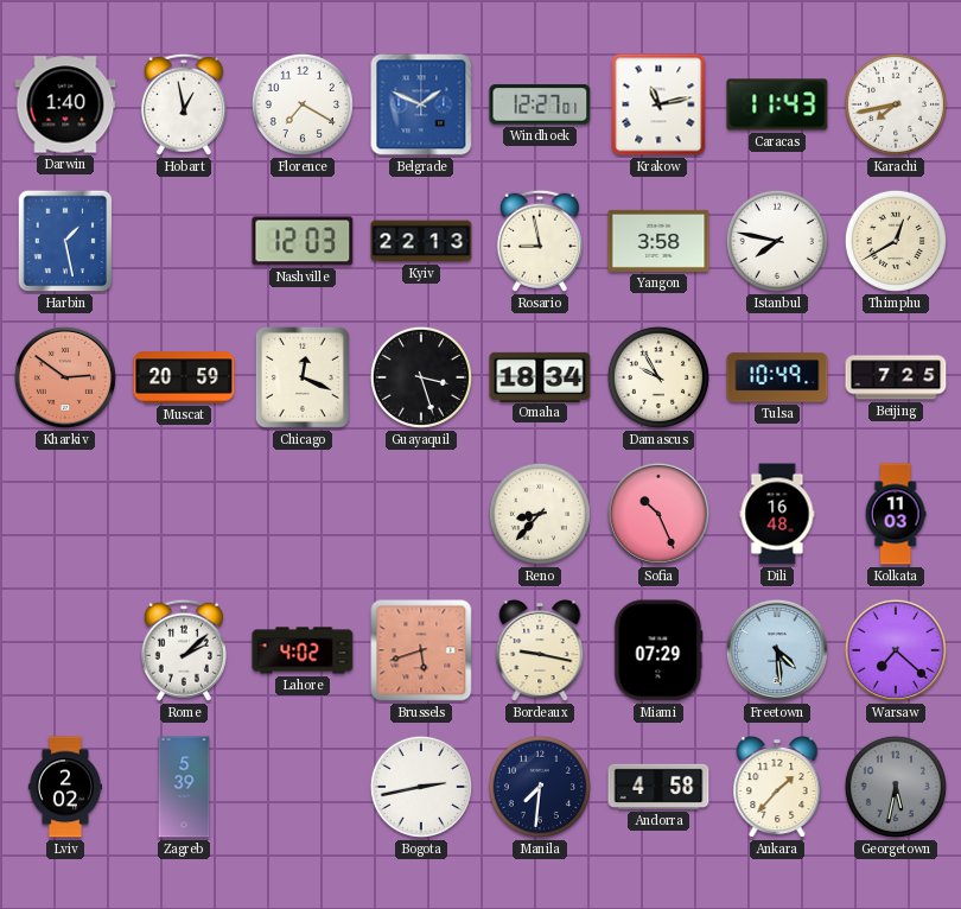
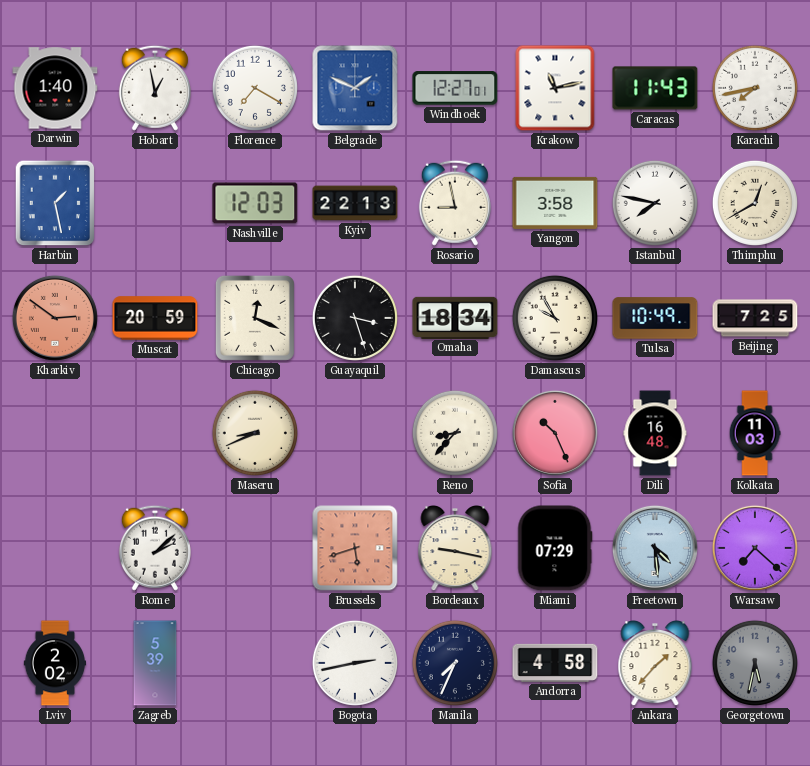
Maseru: none -> 8:41 (255, 433)
Lahore: 4:02 -> none (303, 650)
Manila: 7:31 -> 7:34 (455, 663)
